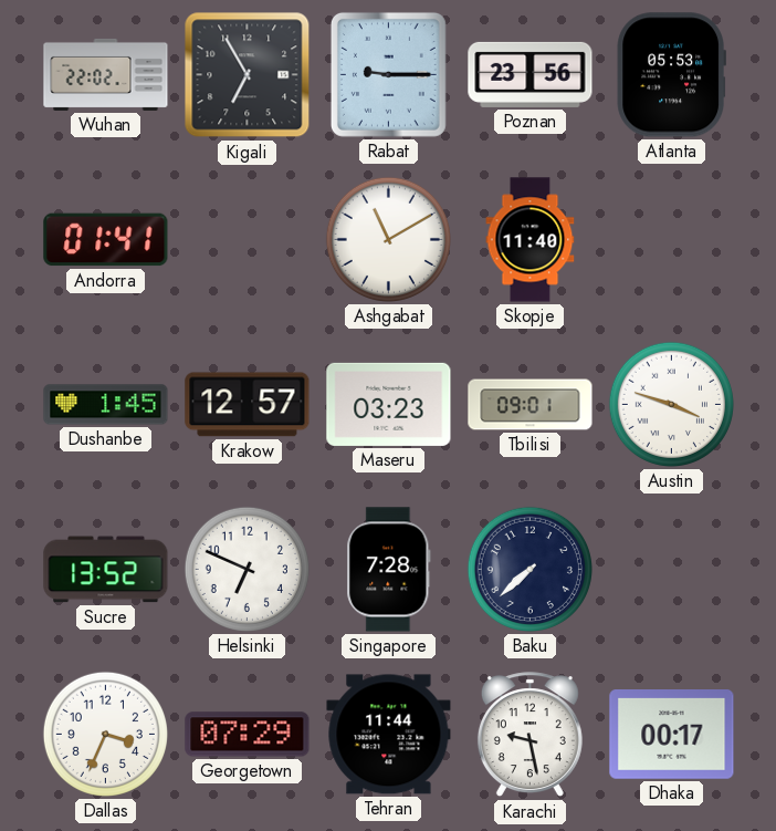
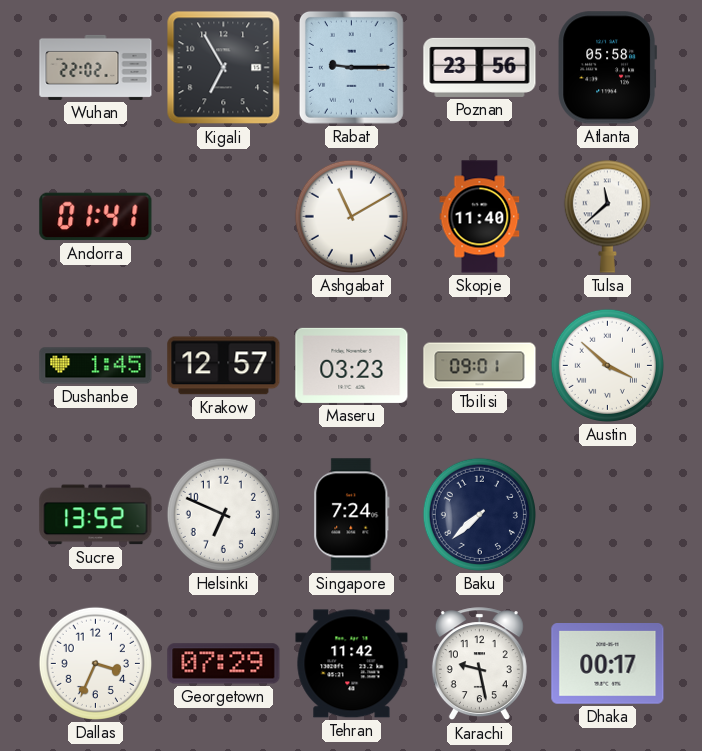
Atlanta: 05:53 -> 05:58 (607, 68)
Tulsa: none -> 11:38 (607, 216)
Austin: 3:48 -> 3:52 (607, 365)
Singapore: 7:28 -> 7:24 (352, 515)
Tehran: 11:44 -> 11:42 (352, 664)
